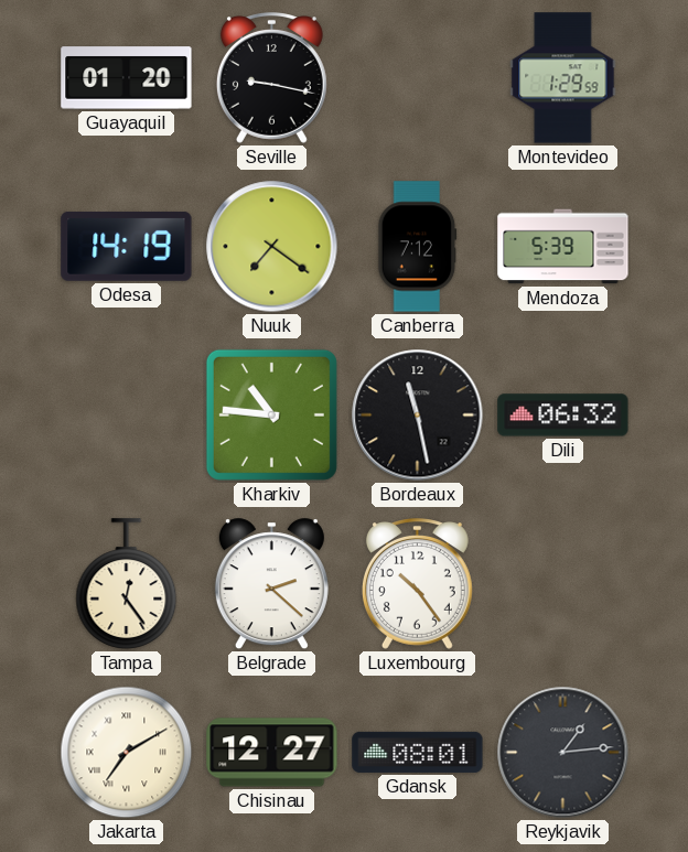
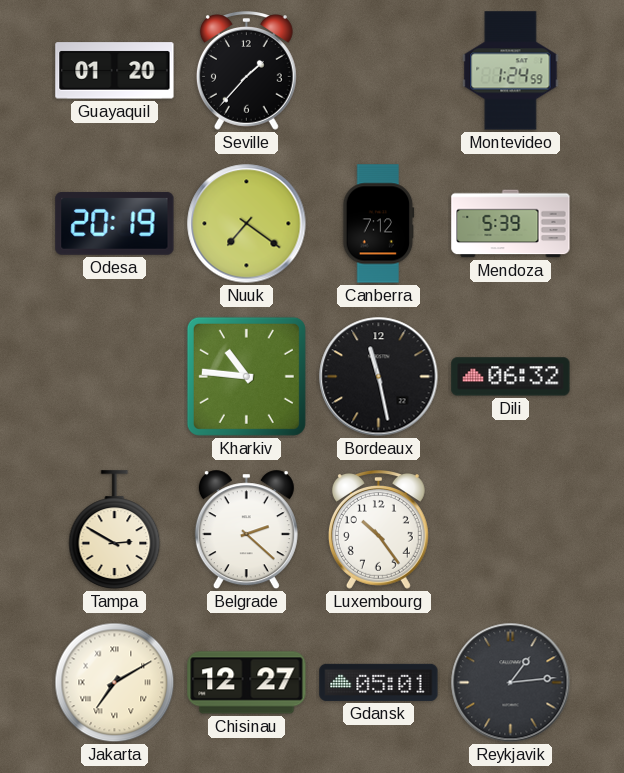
Seville: 9:17 -> 1:37 (246, 71)
Montevideo: 1:29 -> 1:24 (511, 71)
Odesa: 14:19 -> 20:19 (115, 223)
Tampa: 12:24 -> 2:50 (115, 530)
Gdansk: 08:01 -> 05:01 (379, 682)
